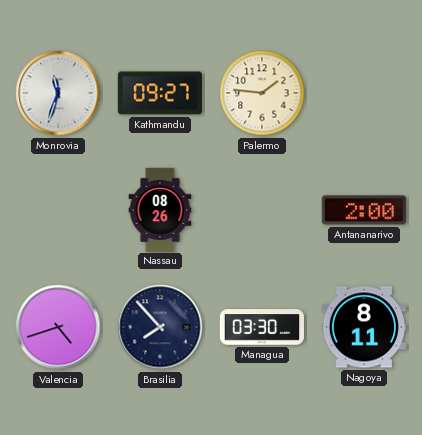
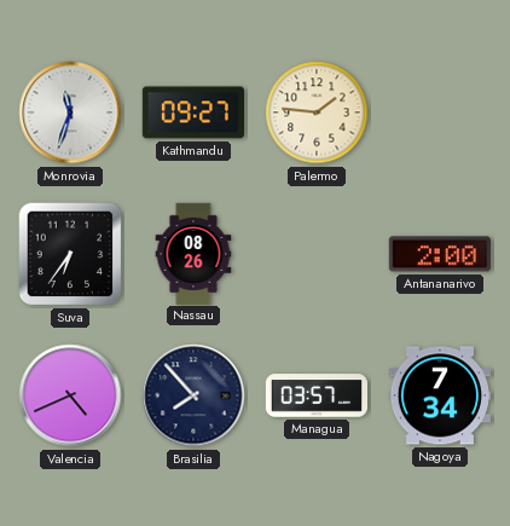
Suva: none -> 6:36 (70, 254)
Valencia: 4:42 -> 4:41 (70, 395)
Managua: 03:30 -> 03:57 (315, 395)
Nagoya: 8:11 -> 7:34 (439, 395)
